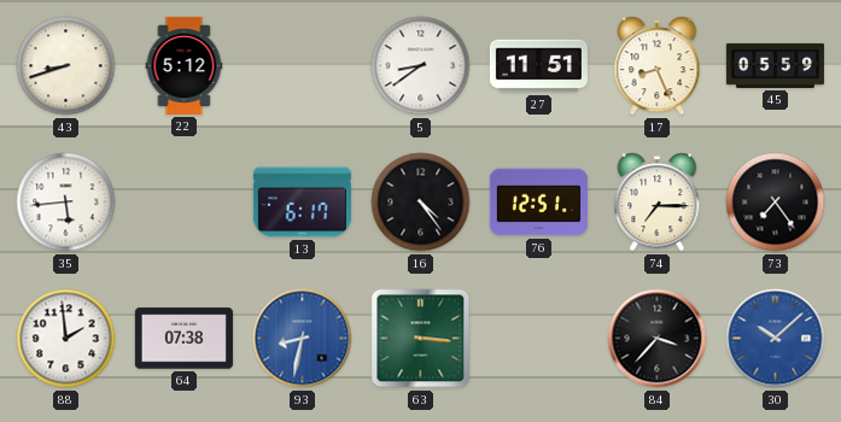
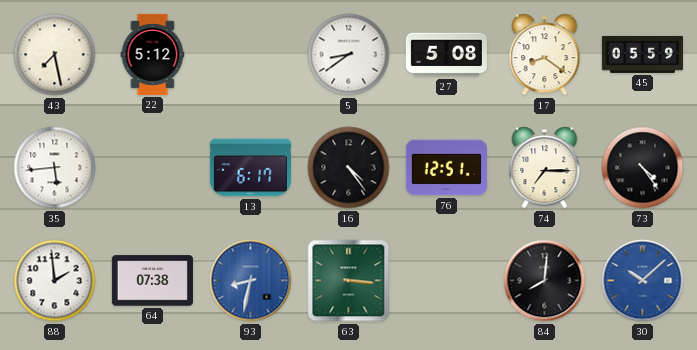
43: 8:42 -> 7:28 (55, 55)
27: 11:51 -> 5:08 (446, 55)
17: 8:26 -> 8:21 (545, 55)
73: 7:24 -> 4:24 (643, 168)
84: 3:37 -> 8:01 (545, 281)
